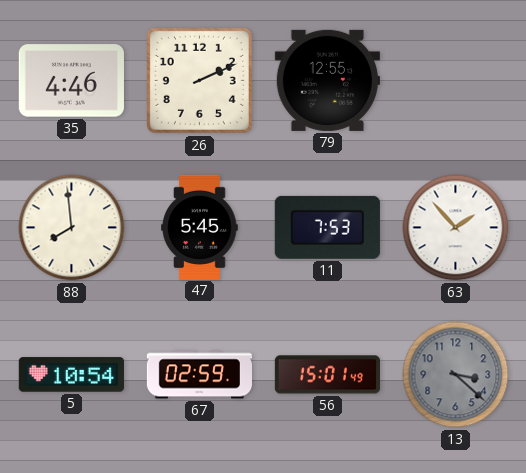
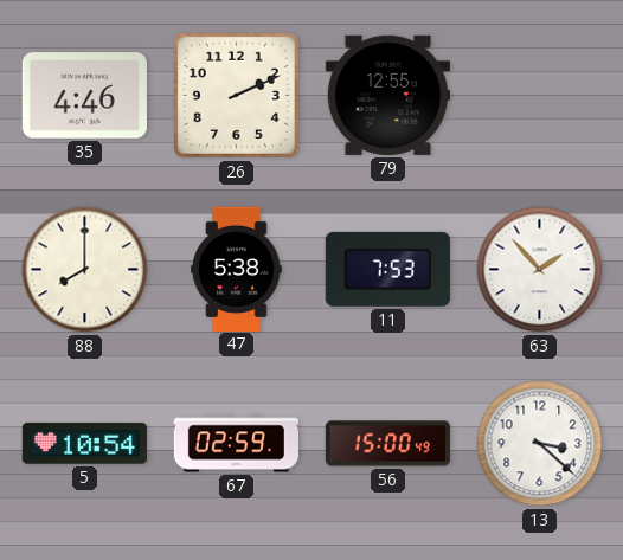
88: 7:59 -> 8:00 (85, 270)
47: 5:45 -> 5:38 (237, 269)
56: 15:01 -> 15:00 (387, 444)
13 dial: grey -> white (540, 444)
